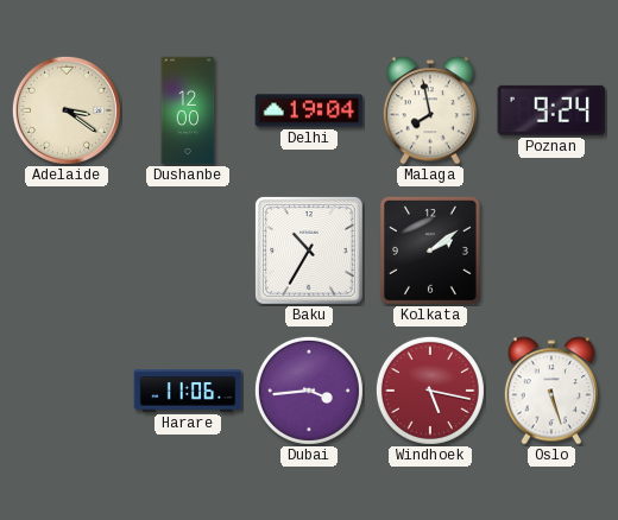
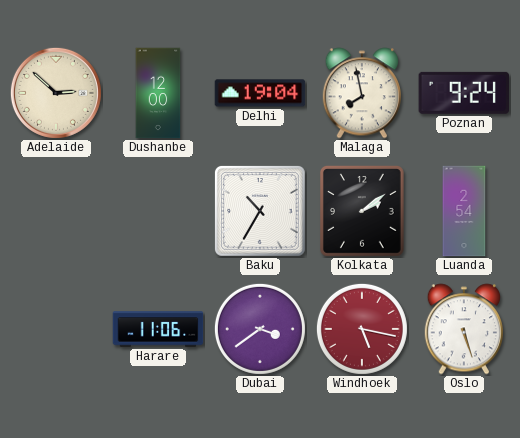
Adelaide: 3:21 -> 2:52 (56, 93)
Luanda: none -> 2:54 (464, 211)
Dubai: 3:44 -> 3:39 (260, 329)
